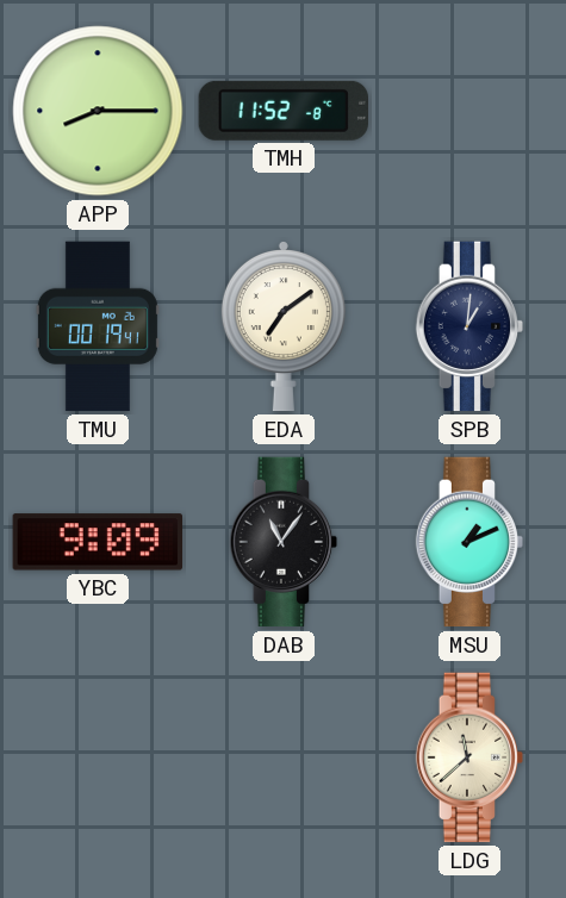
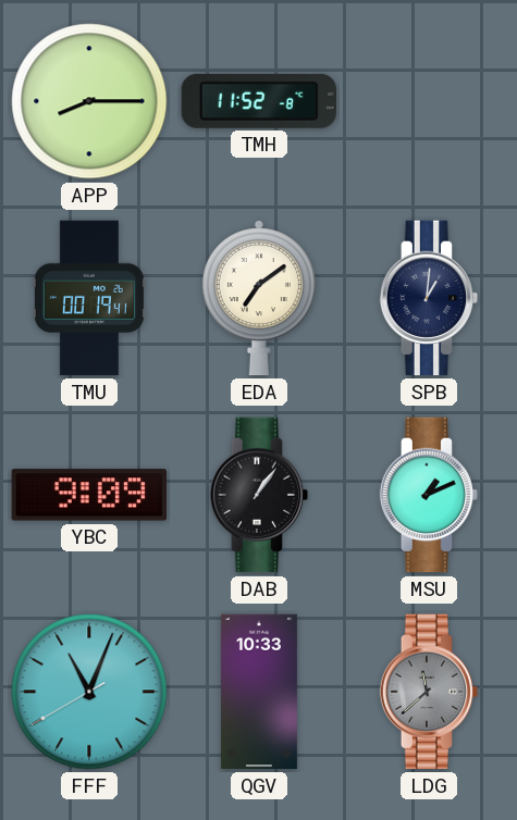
DAB: 11:06 -> 1:06 (259, 495)
FFF: none -> 11:03 (89, 692)
QGV: none -> 10:33 (259, 692)
LDG dial: cream -> grey (429, 692)
